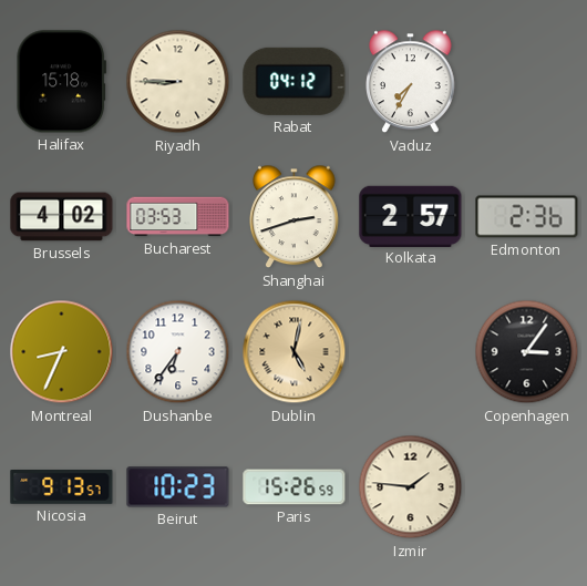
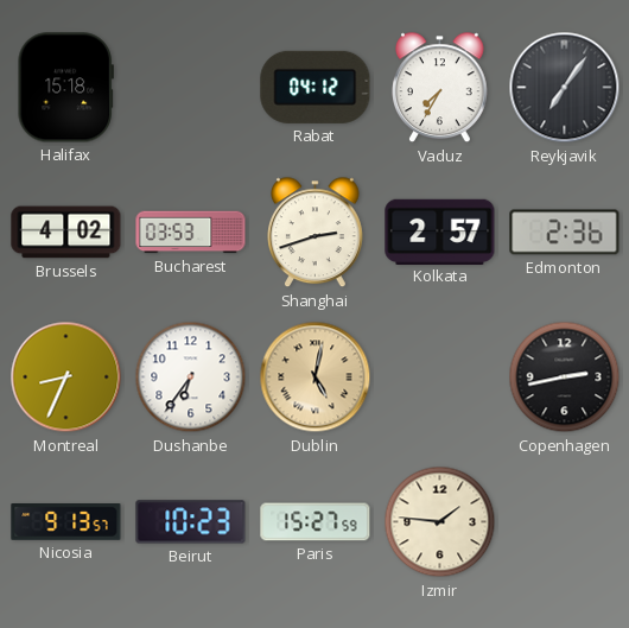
Riyadh: 8:45 -> none (178, 82)
Reykjavik: none -> 7:06 (565, 88)
Copenhagen: 3:06 -> 2:43 (565, 378)
Paris: 15:26 -> 15:27 (316, 522)
